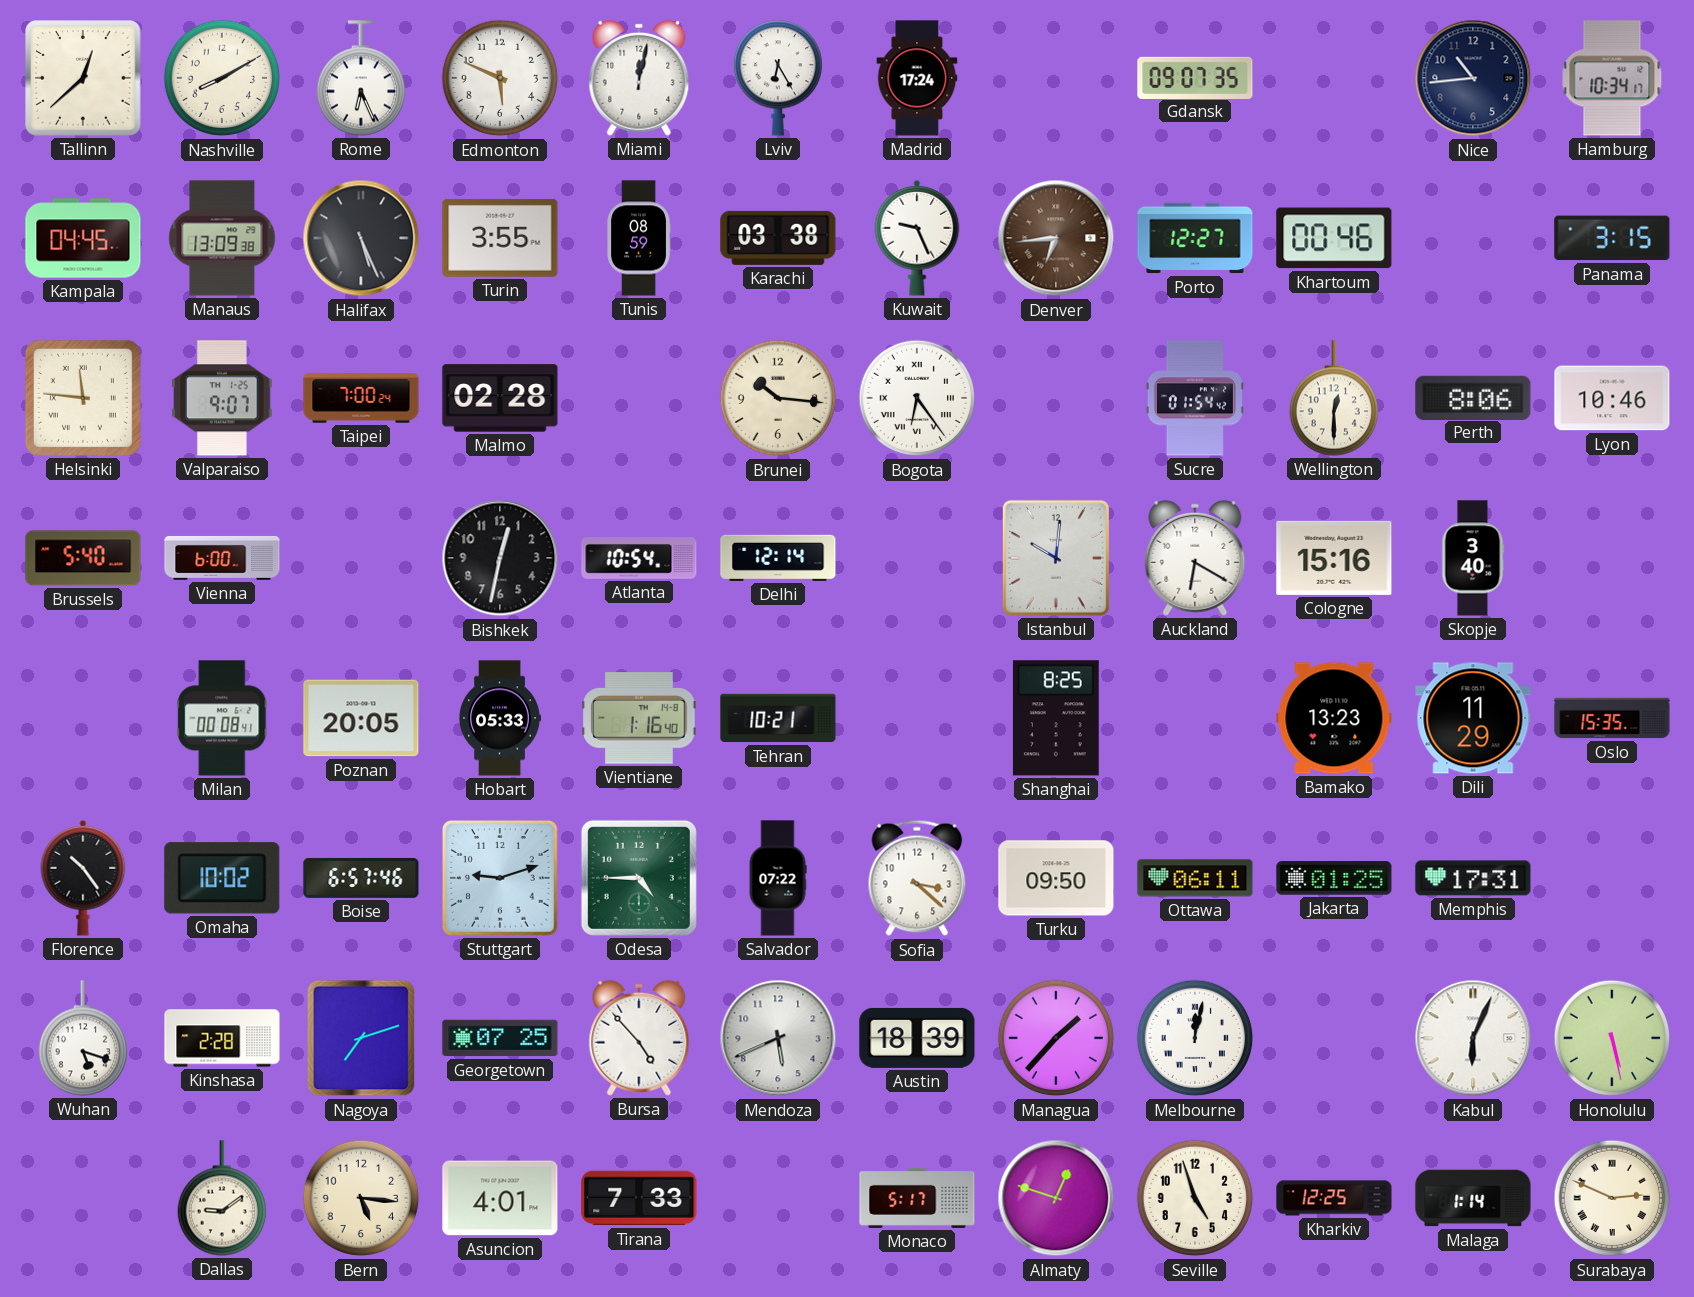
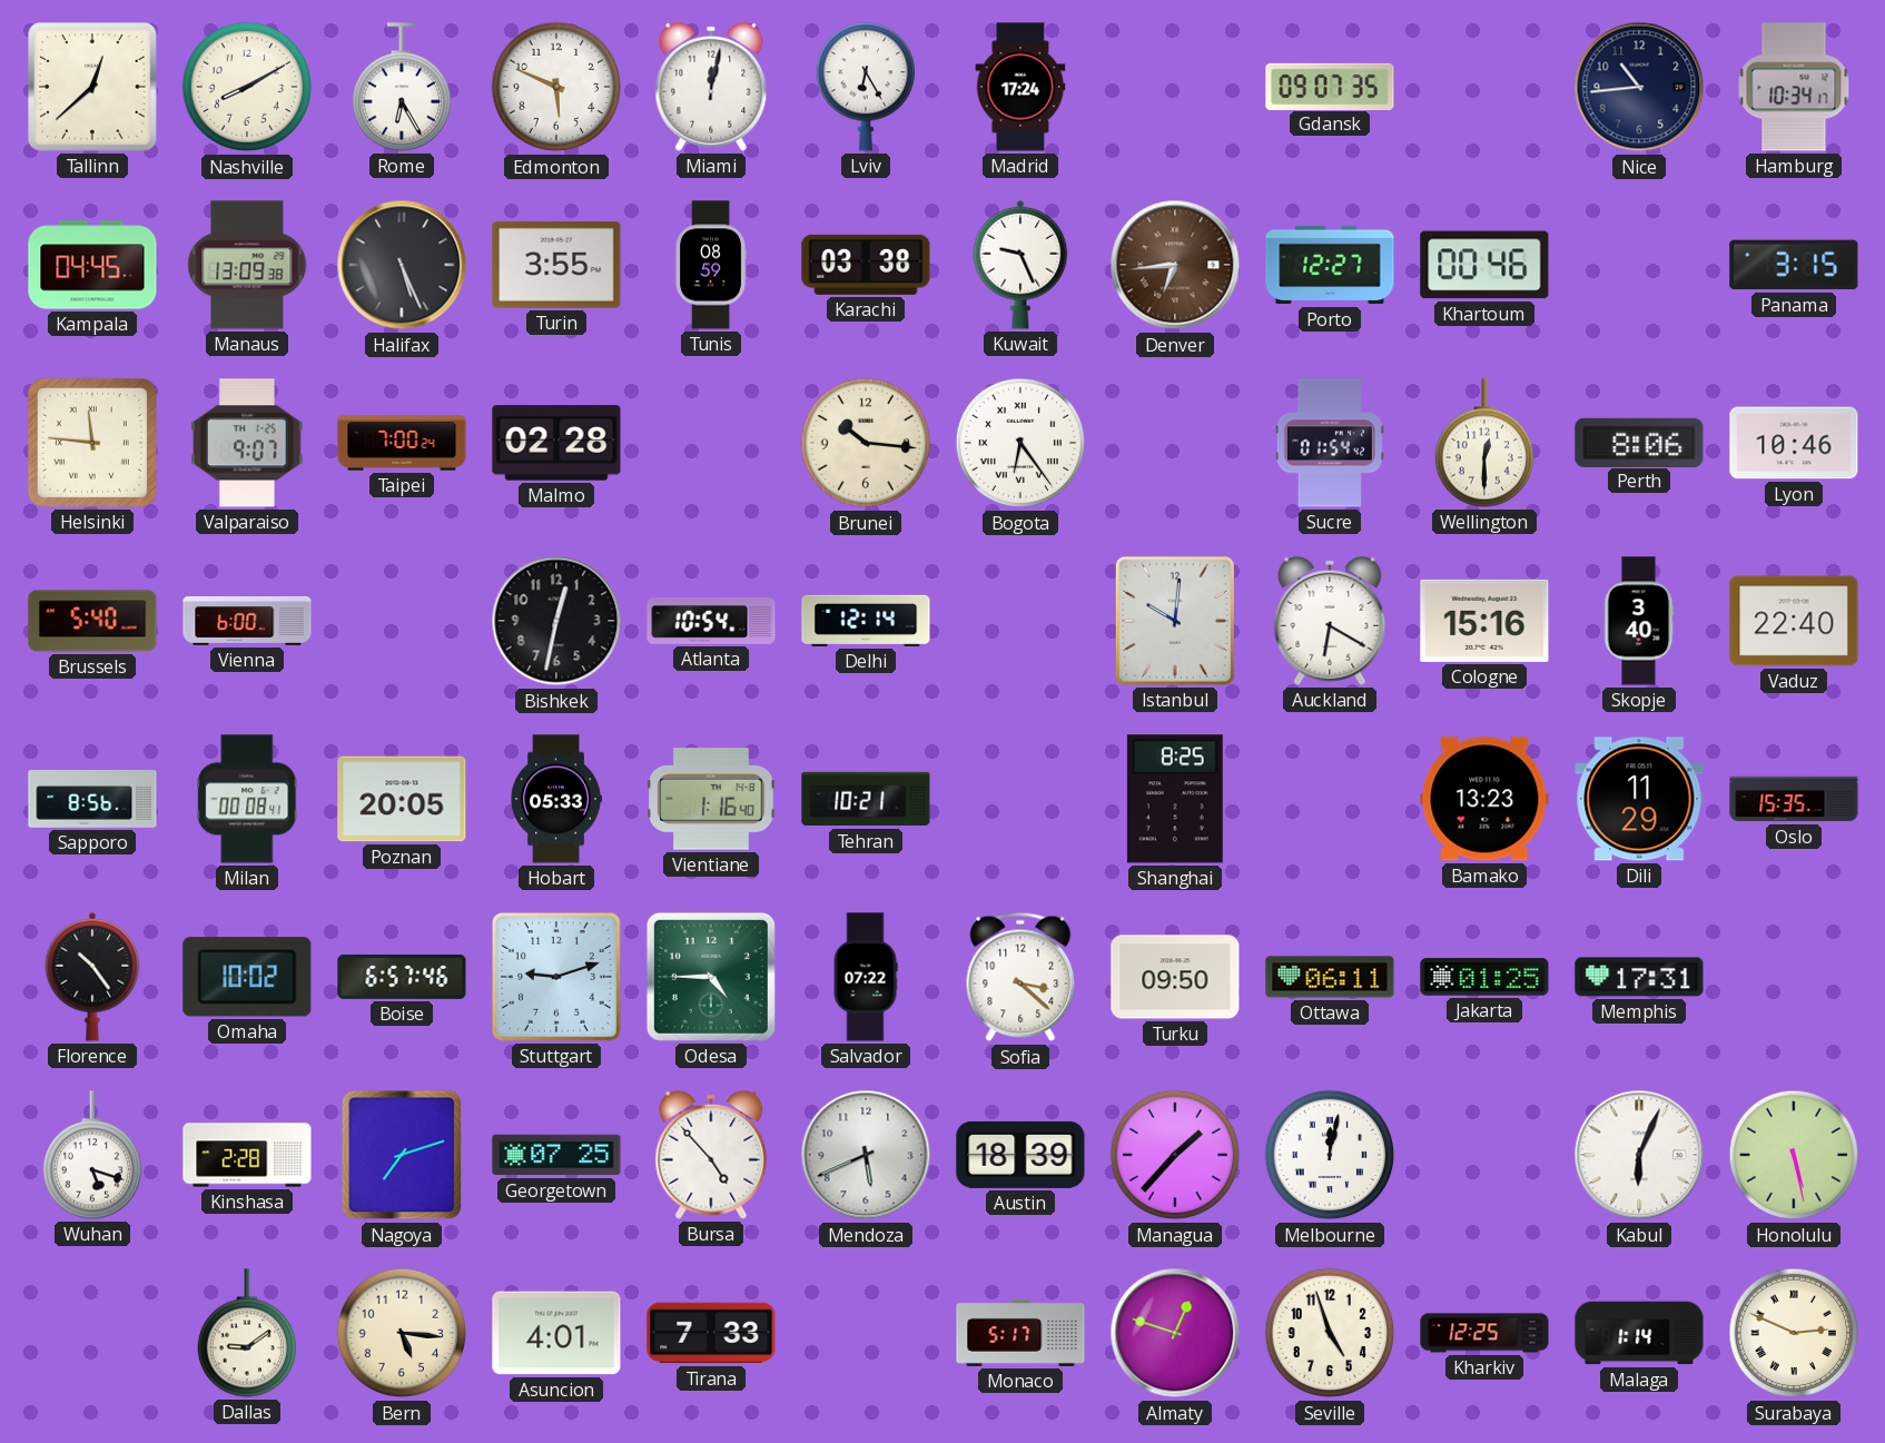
Rome: 6:26 -> 6:25 (401, 87)
Vaduz: none -> 22:40 (1794, 621)
Sapporo: none -> 8:56 (92, 799)
